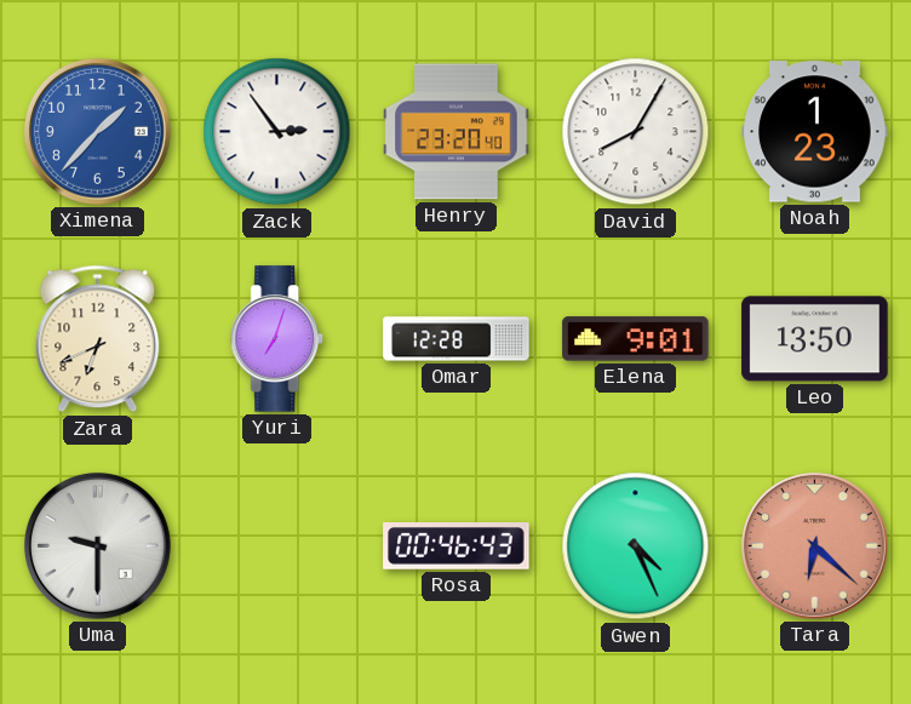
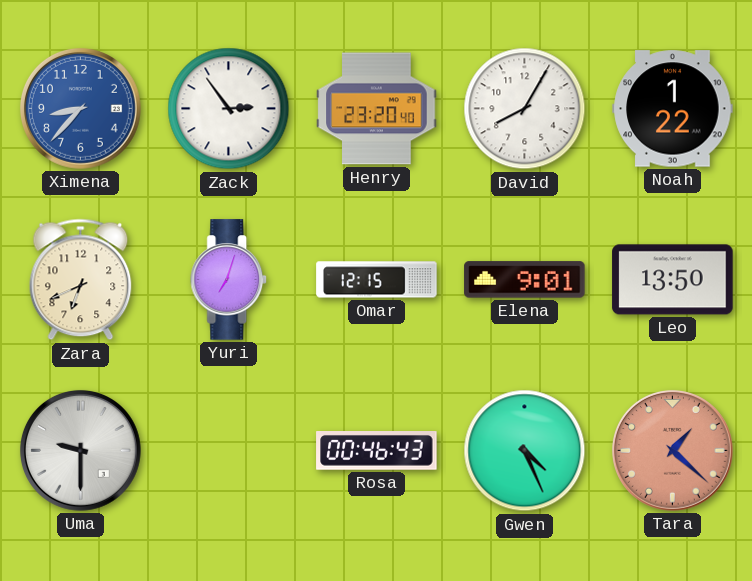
Ximena: 1:37 -> 8:37 (80, 108)
Noah: 1:23 -> 1:22 (673, 109)
Omar: 12:28 -> 12:15 (377, 280)
Tara: 6:22 -> 1:22 (672, 450)
